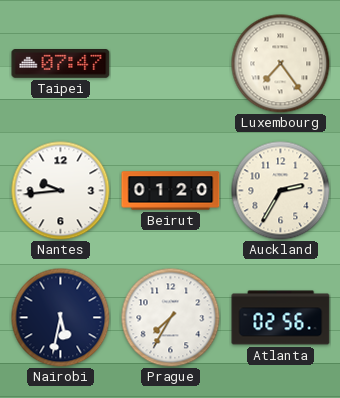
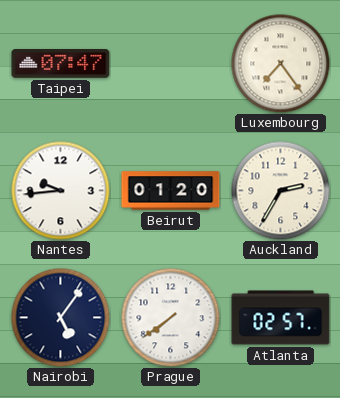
Nairobi: 5:32 -> 5:06 (61, 318)
Prague: 7:35 -> 7:39 (171, 318)
Atlanta: 02:56 -> 02:57 (281, 318)
